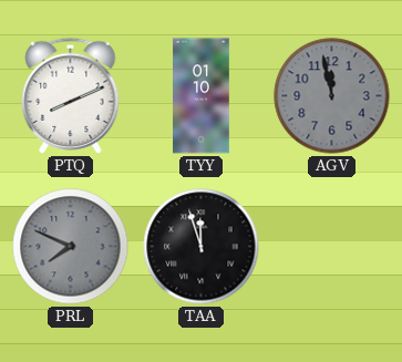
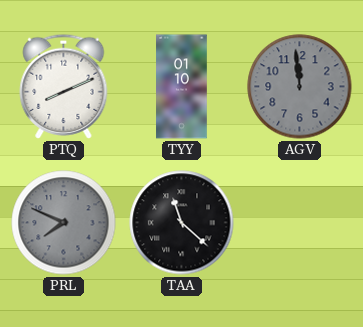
AGV: 11:58 -> 11:59 (300, 87)
TAA: 11:57 -> 11:22 (182, 223)
